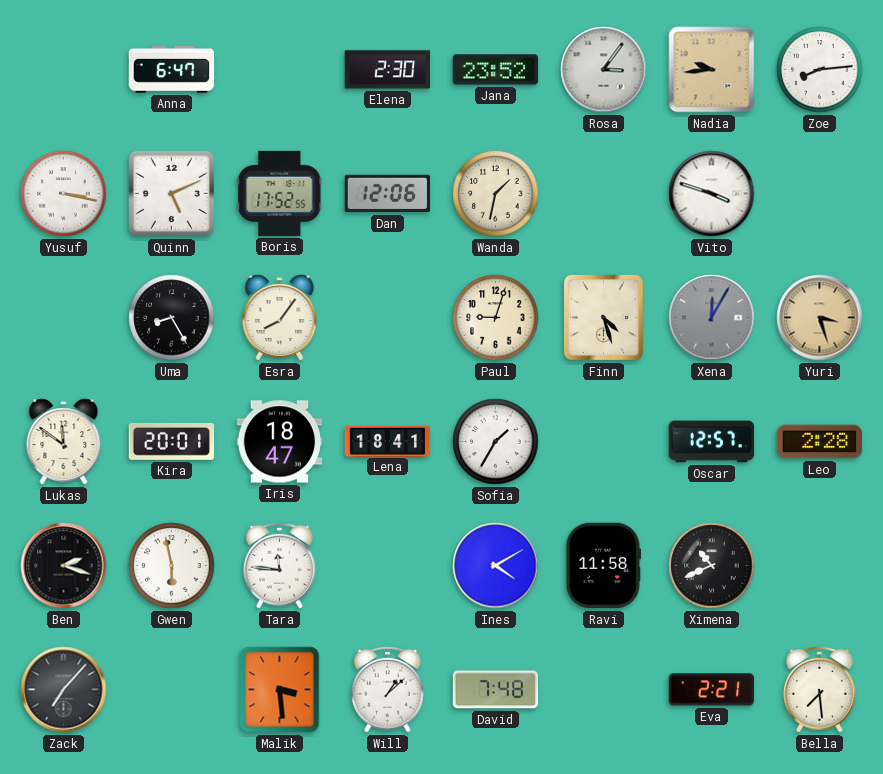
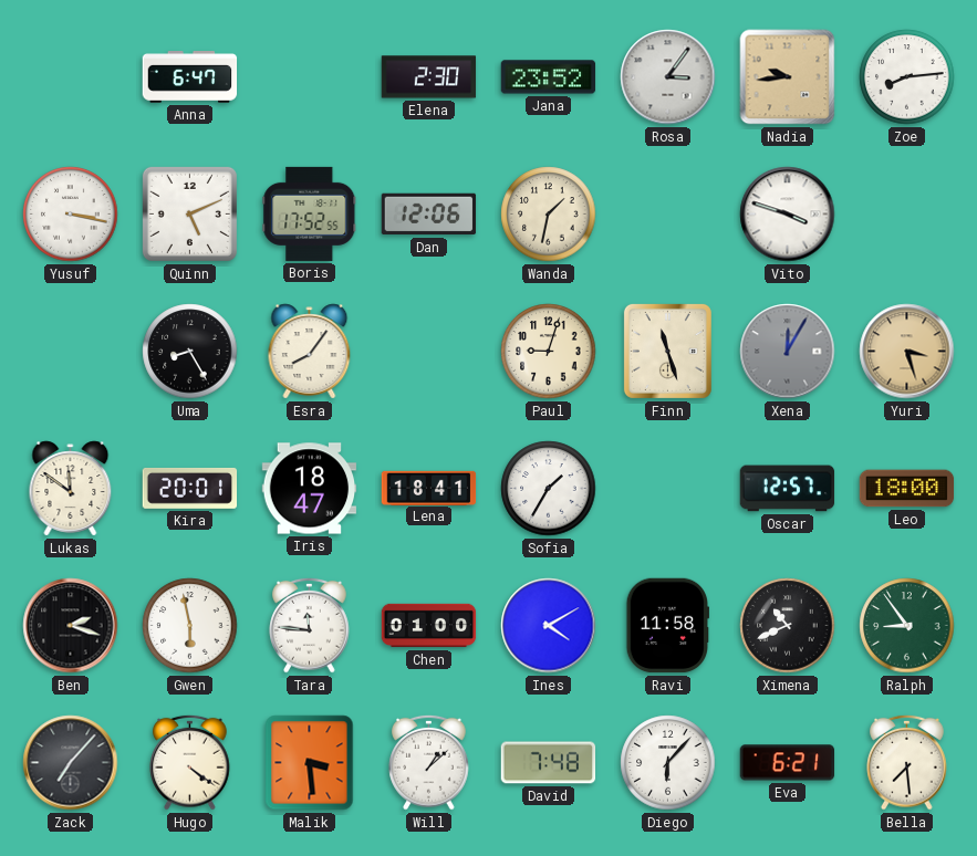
Finn: 4:27 -> 11:27 (667, 351)
Leo: 2:28 -> 18:00 (907, 489)
Chen: none -> 01:00 (429, 626)
Ralph: none -> 8:54 (907, 626)
Hugo: none -> 4:21 (190, 762)
Diego: none -> 6:07 (668, 763)
Eva: 2:21 -> 6:21 (788, 763)
